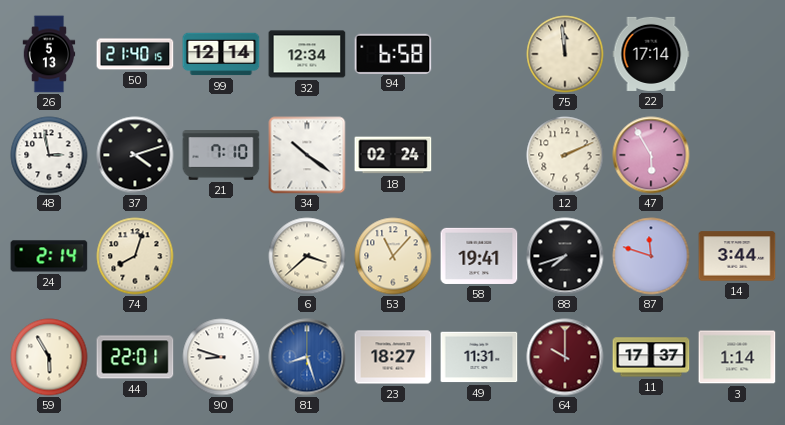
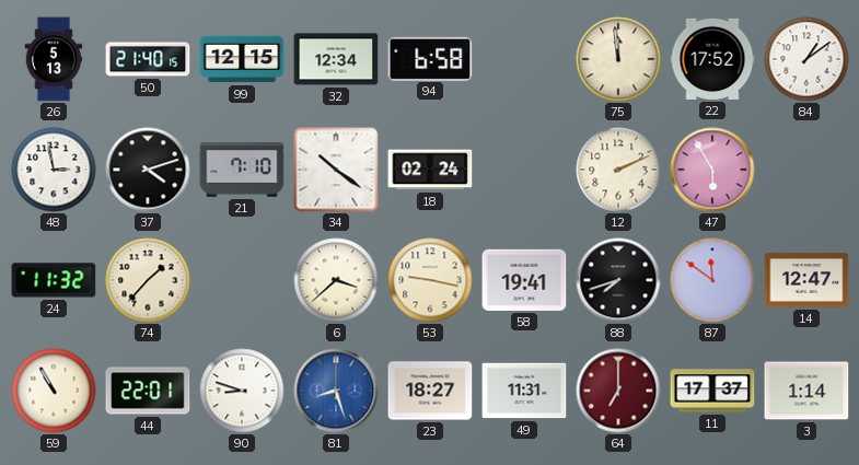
99: 12:14 -> 12:15 (242, 59)
22: 17:14 -> 17:52 (712, 59)
84: none -> 1:09 (806, 59)
24: 2:14 -> 11:32 (54, 280)
74: 8:03 -> 1:37 (148, 280)
53: 11:07 -> 9:17 (430, 280)
87: 11:48 -> 11:51 (712, 280)
14: 3:44 -> 12:47 (806, 280)
59: 5:55 -> 10:55 (54, 391)
64: 10:00 -> 7:00 (618, 391)
